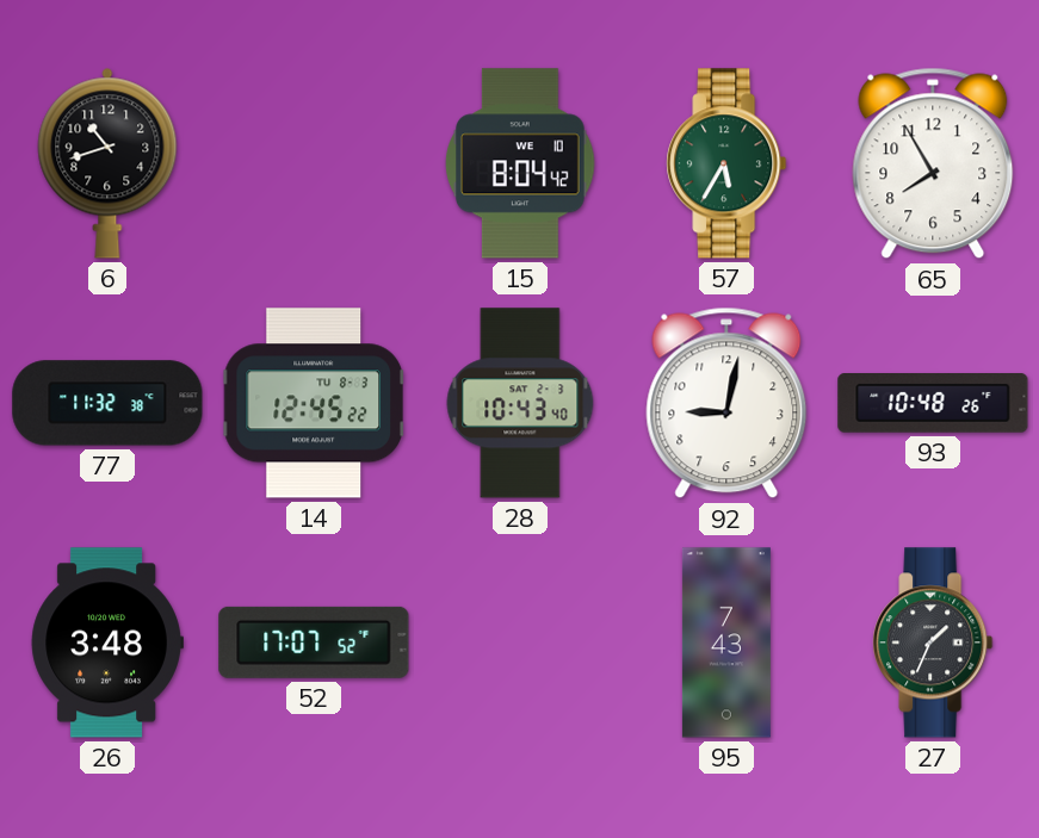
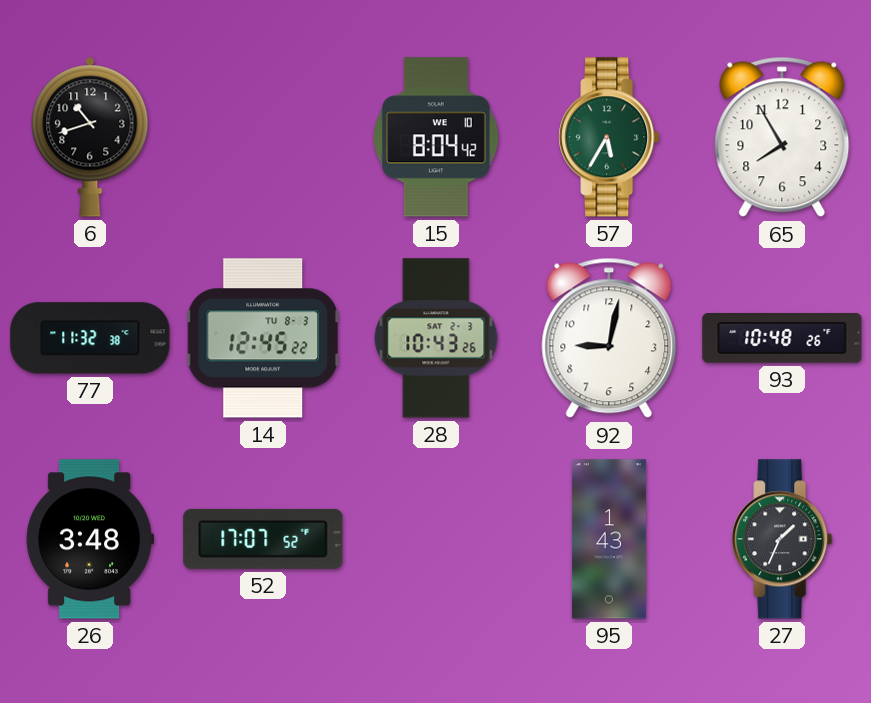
28: 10:43:40 -> 10:43:26 (436, 338)
95: 7:43 -> 1:43 (609, 539)
